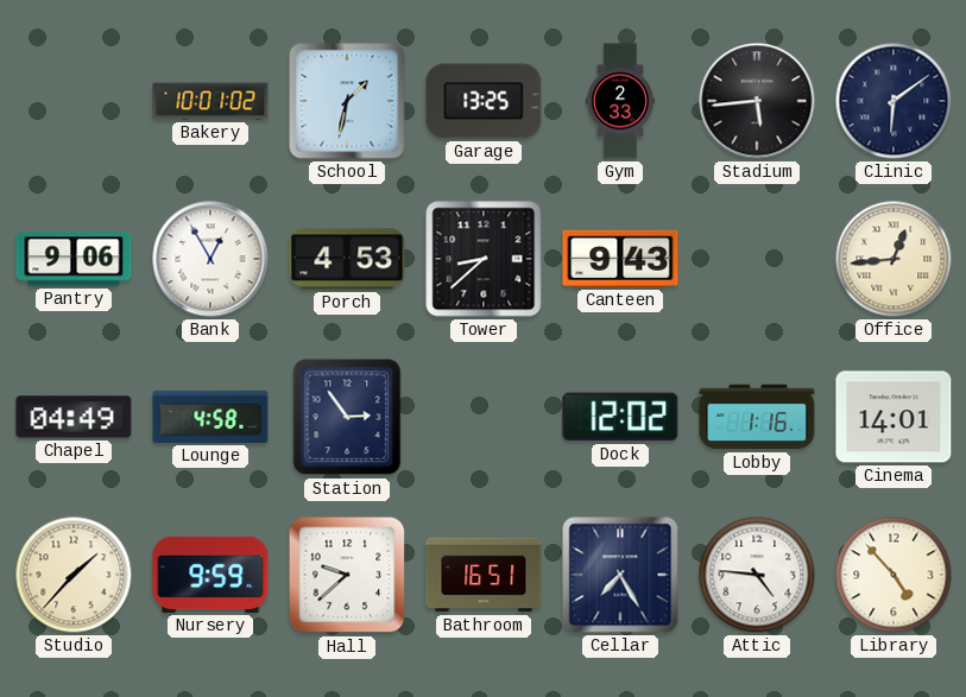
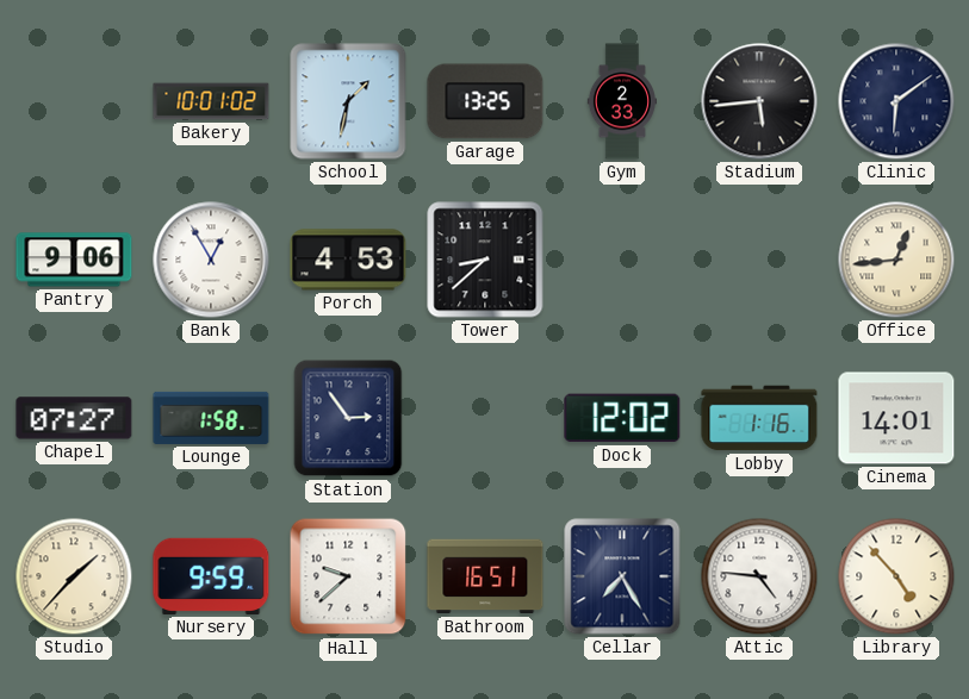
Canteen: 9:43 -> none (620, 259)
Chapel: 04:49 -> 07:27 (74, 418)
Lounge: 4:58 -> 1:58 (211, 418)
